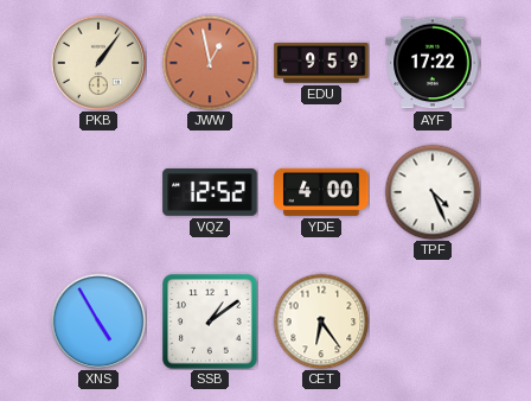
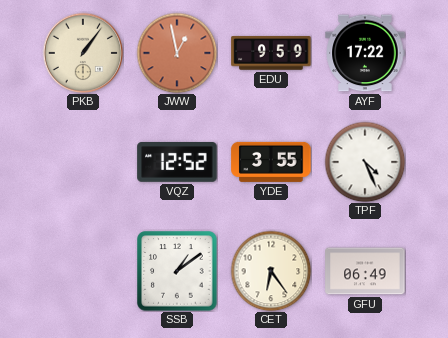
YDE: 4:00 -> 3:55 (271, 162)
XNS: 4:55 -> none (98, 322)
GFU: none -> 06:49 (365, 271)
